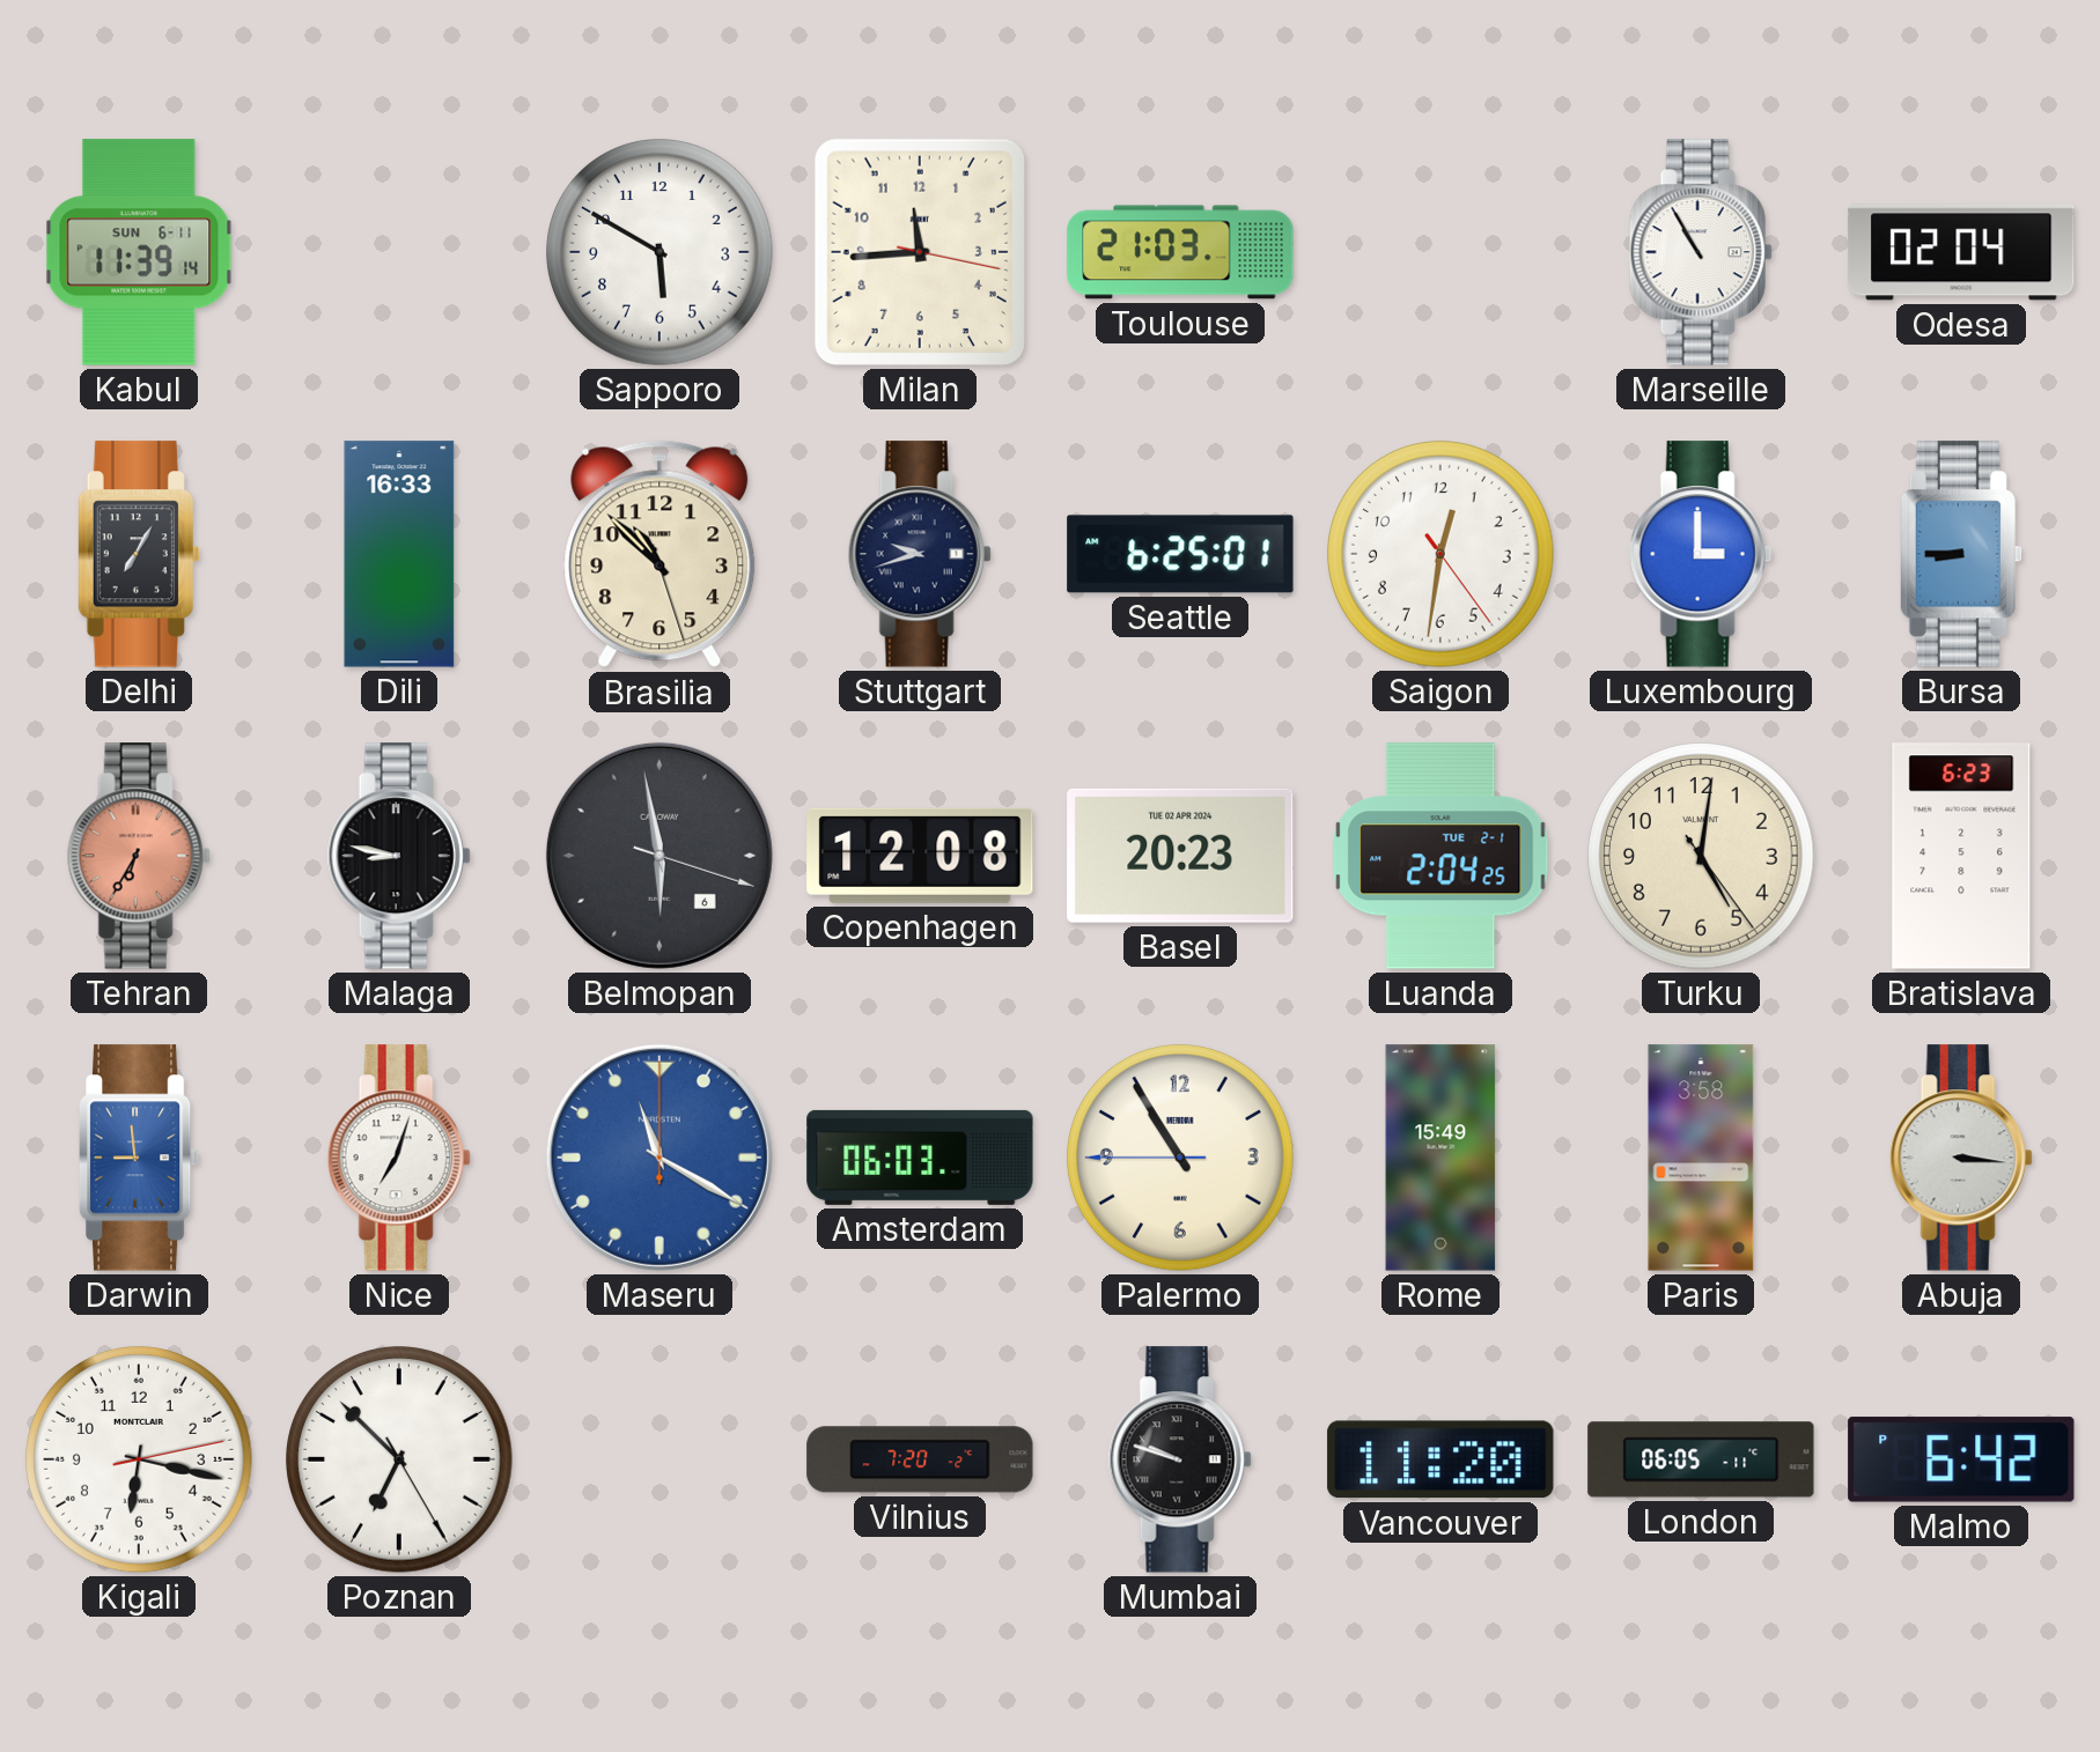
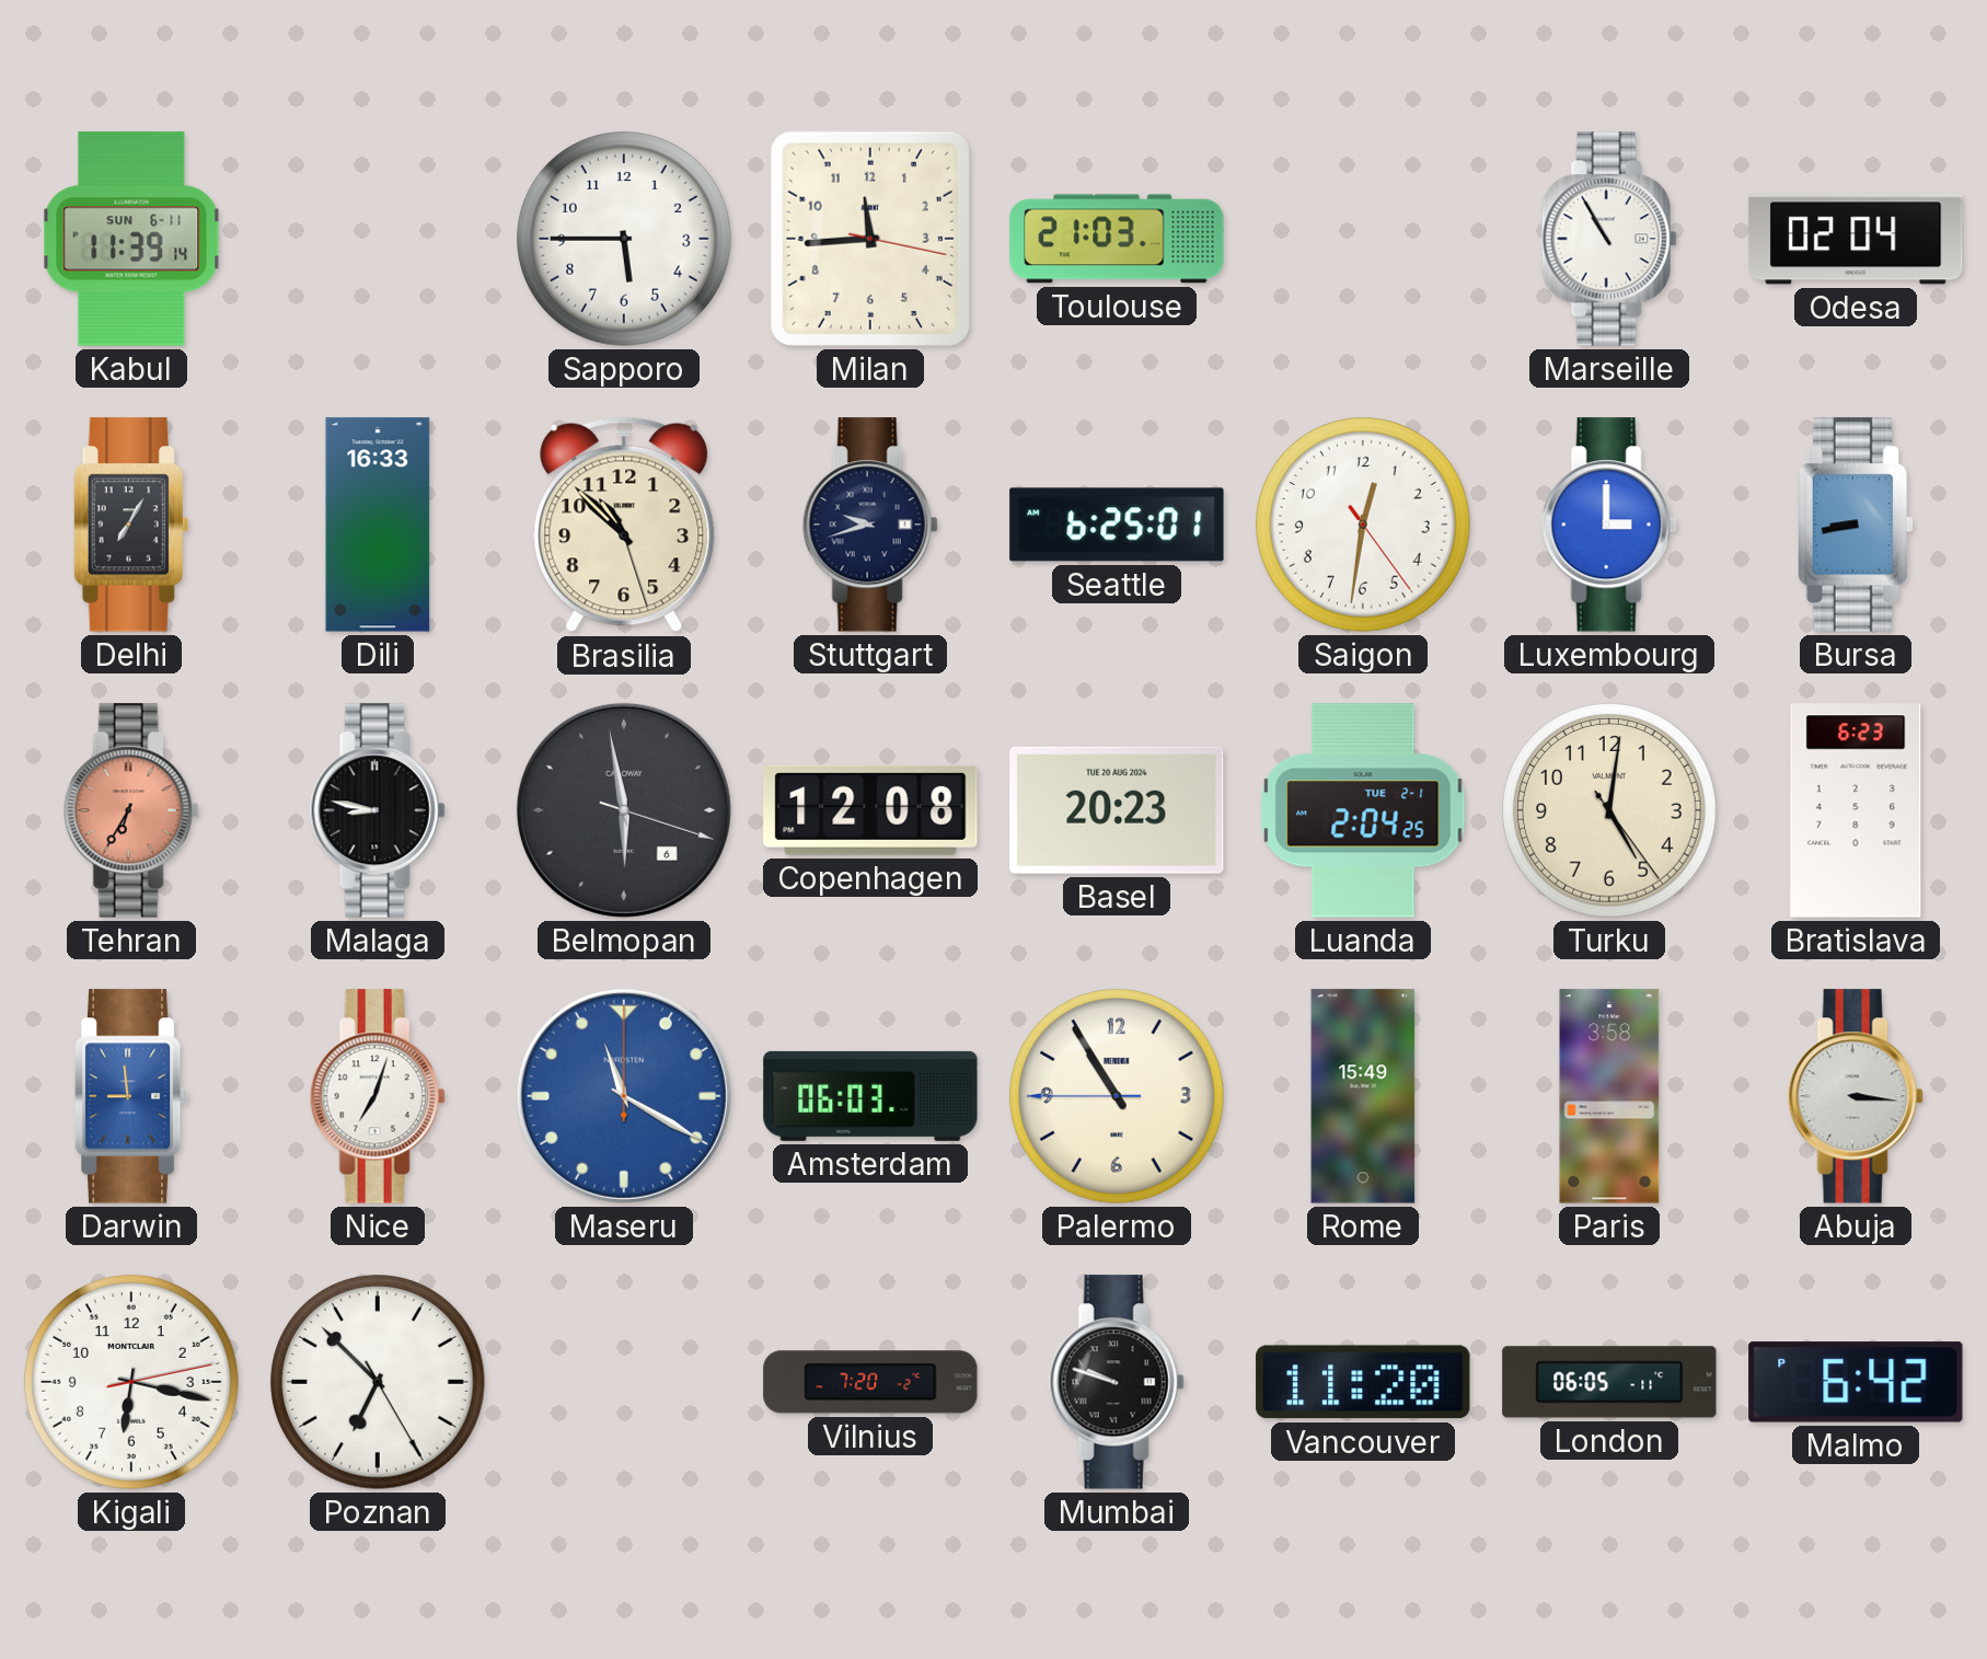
Sapporo: 5:50 -> 5:45 (624, 239)
Bursa: 8:45 -> 8:43 (1855, 525)
Basel date: TUE 02 APR 2024 -> TUE 20 AUG 2024 (1117, 810)
